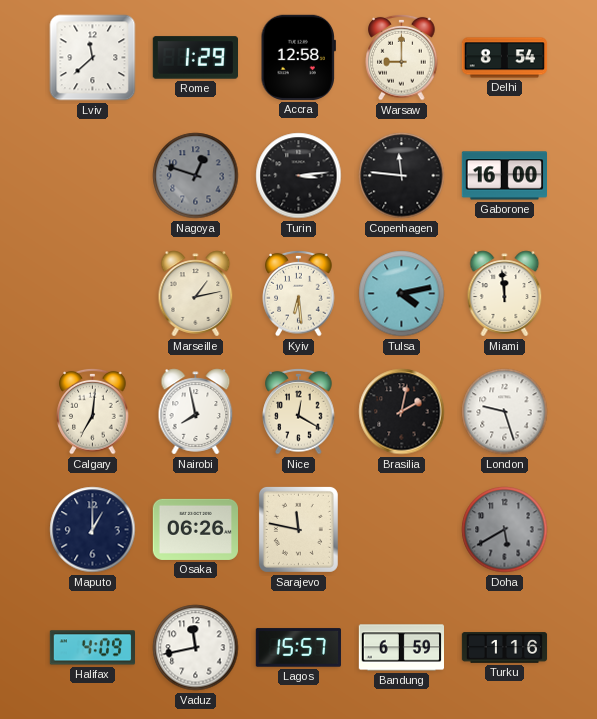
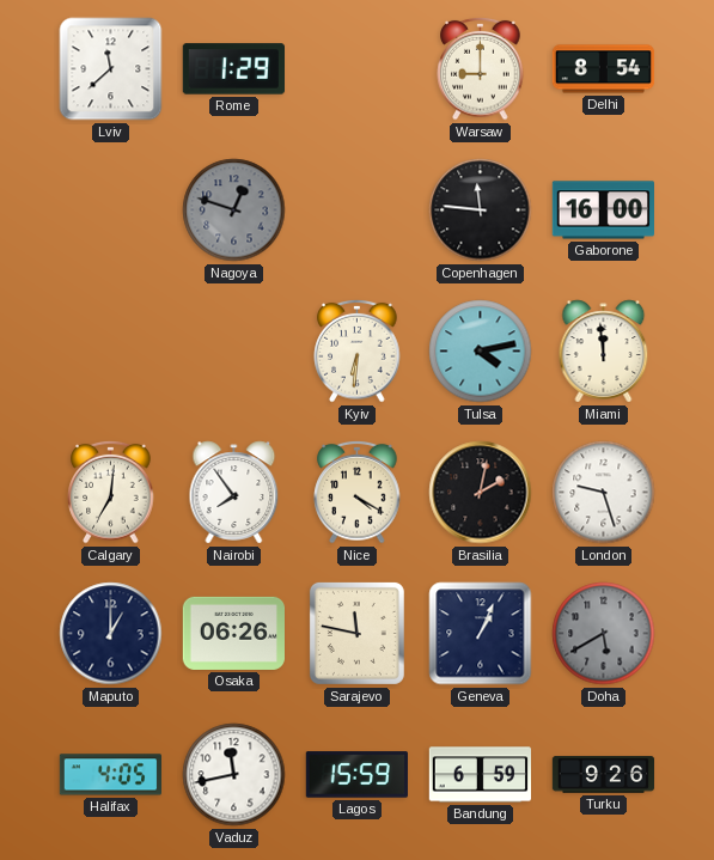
Accra: 12:58 -> none (298, 57)
Turin: 3:14 -> none (299, 176)
Marseille: 1:13 -> none (196, 294)
Kyiv: 6:29 -> 6:31 (358, 350)
Nairobi: 7:58 -> 7:54 (234, 493)
Nice: 12:20 -> 4:20 (358, 492)
Geneva: none -> 1:04 (481, 634)
Halifax: 4:09 -> 4:05 (110, 775)
Lagos: 15:57 -> 15:59 (356, 775)
Turku: 1:16 -> 9:26 (604, 775)
